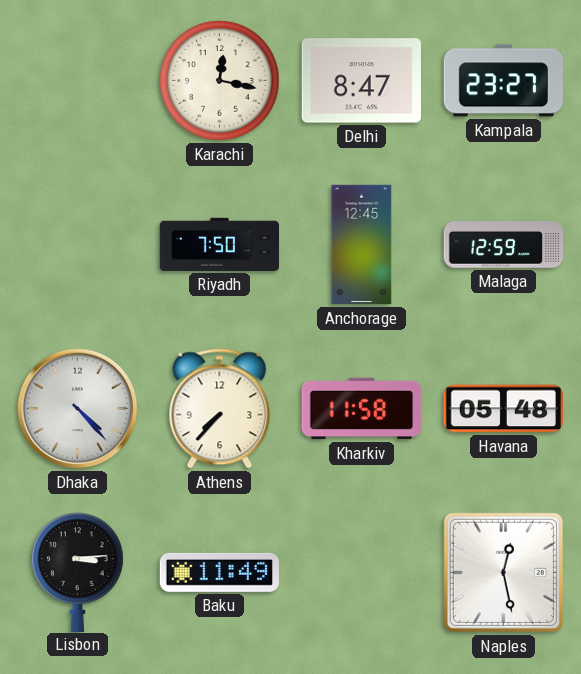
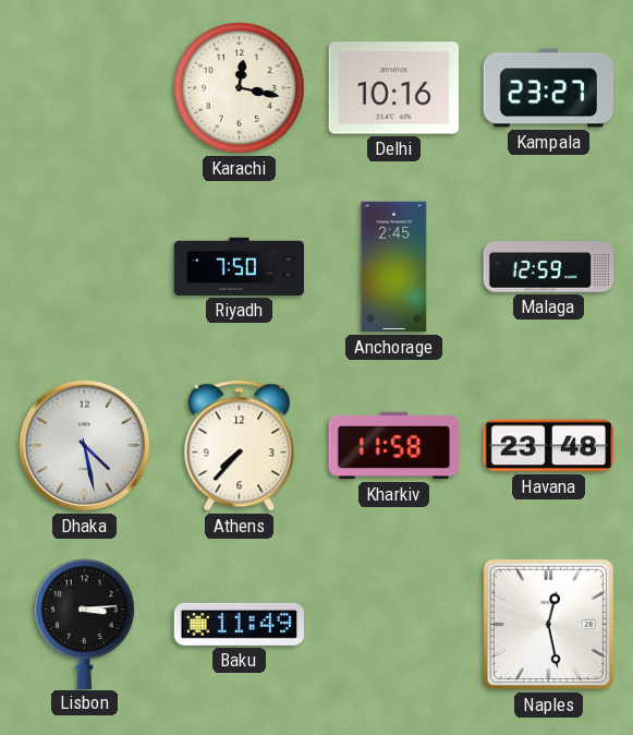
Delhi: 8:47 -> 10:16 (393, 88)
Anchorage: 12:45 -> 2:45 (394, 267)
Dhaka: 4:23 -> 4:28 (85, 446)
Havana: 05:48 -> 23:48 (548, 446)
